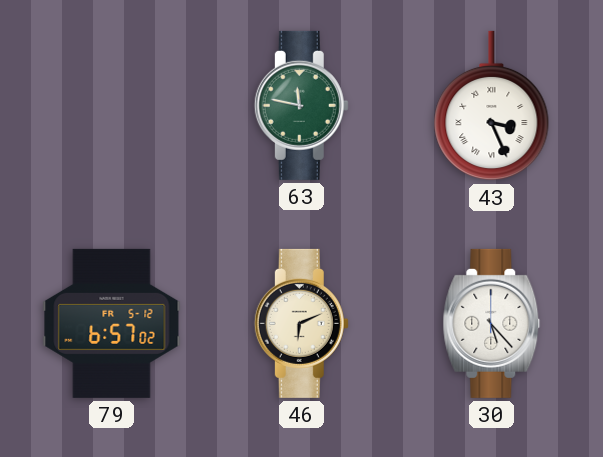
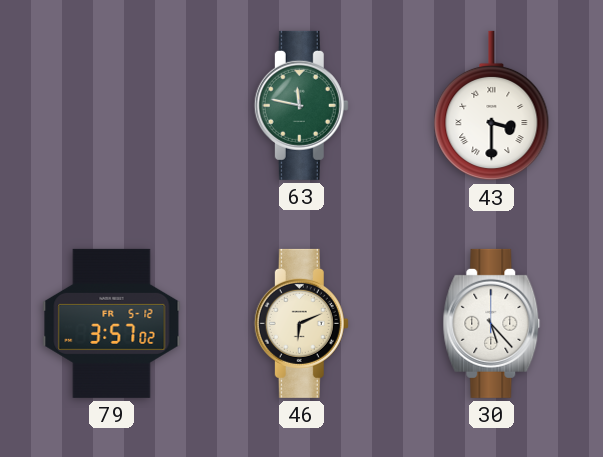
43: 3:26 -> 3:30 (492, 106)
79: 6:57 -> 3:57 (112, 323)
